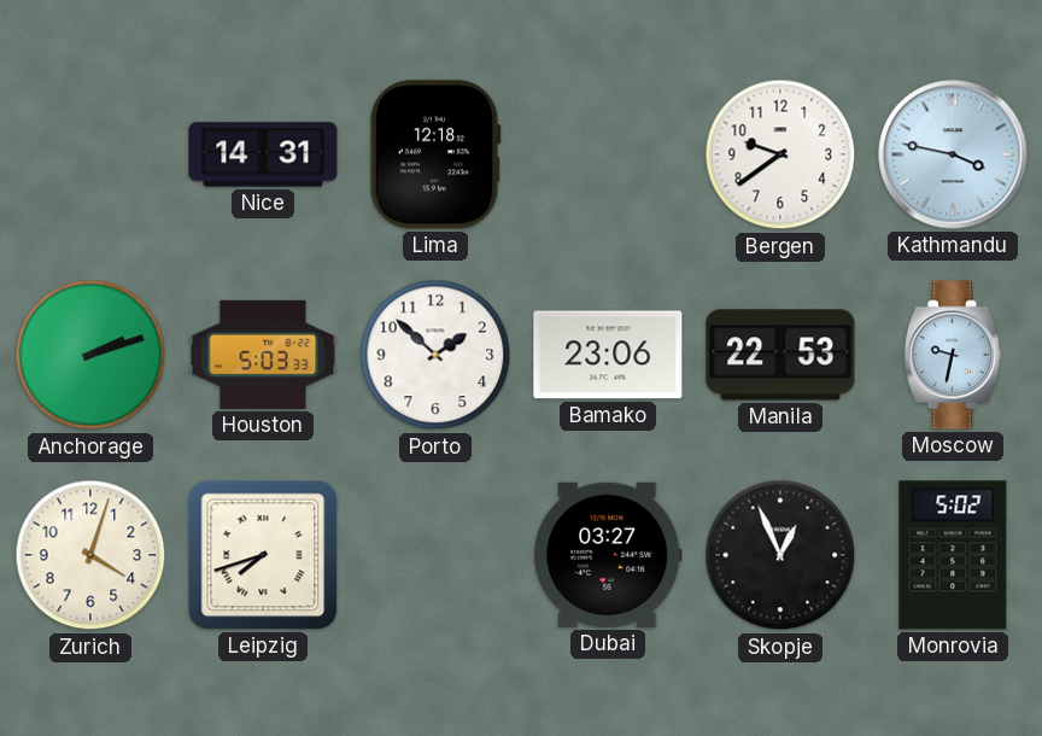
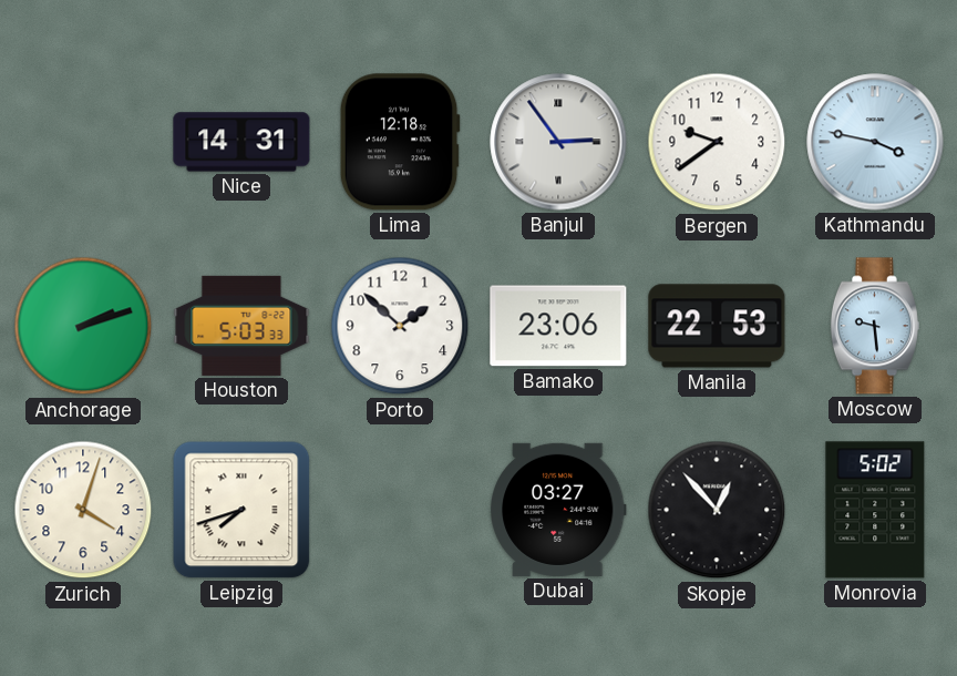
Banjul: none -> 2:54 (558, 142)
Moscow: 9:32 -> 9:29 (875, 326)
Skopje: 12:56 -> 12:53 (717, 510)
